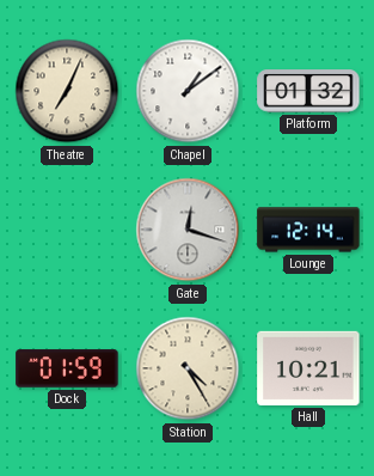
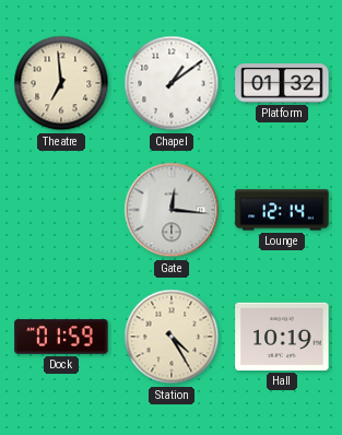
Theatre: 7:04 -> 6:59 (61, 83)
Gate: 12:18 -> 12:16 (172, 210)
Hall: 10:21 -> 10:19 (282, 337)
